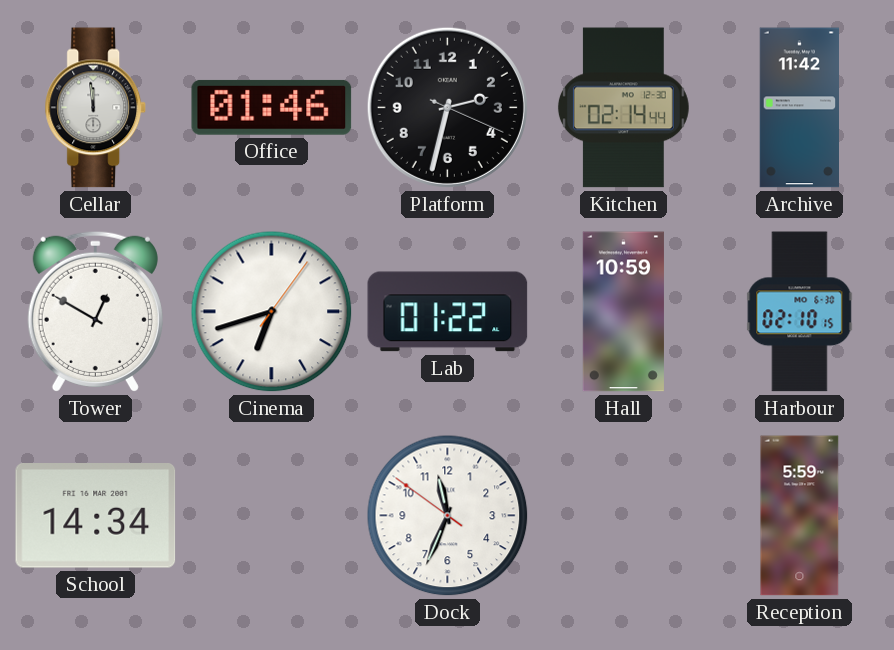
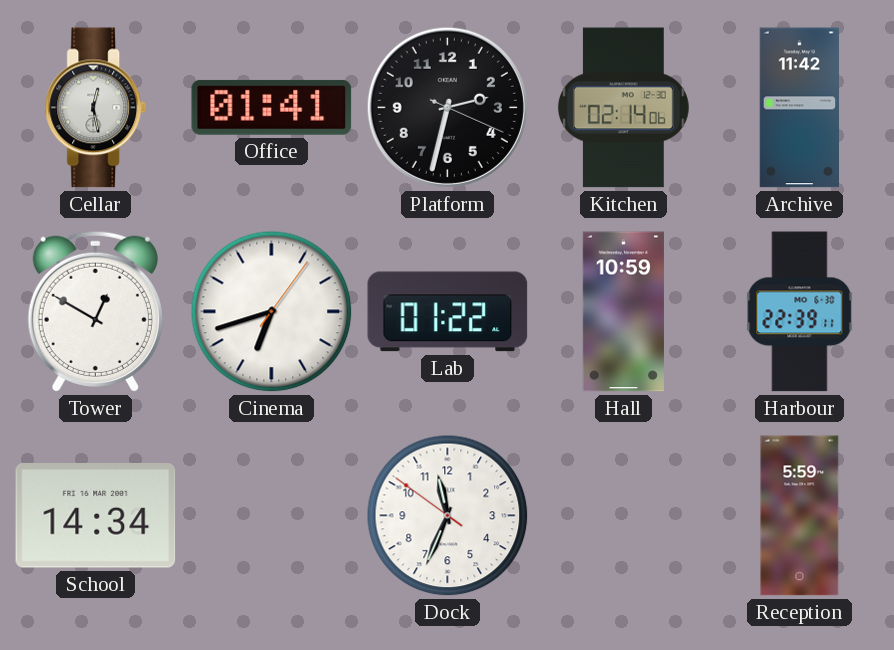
Cellar: 11:59 -> 12:28 (96, 108)
Office: 01:46 -> 01:41 (272, 107)
Kitchen: 02:14:44 -> 02:14:06 (623, 108)
Harbour: 02:10 -> 22:39 (800, 312)
